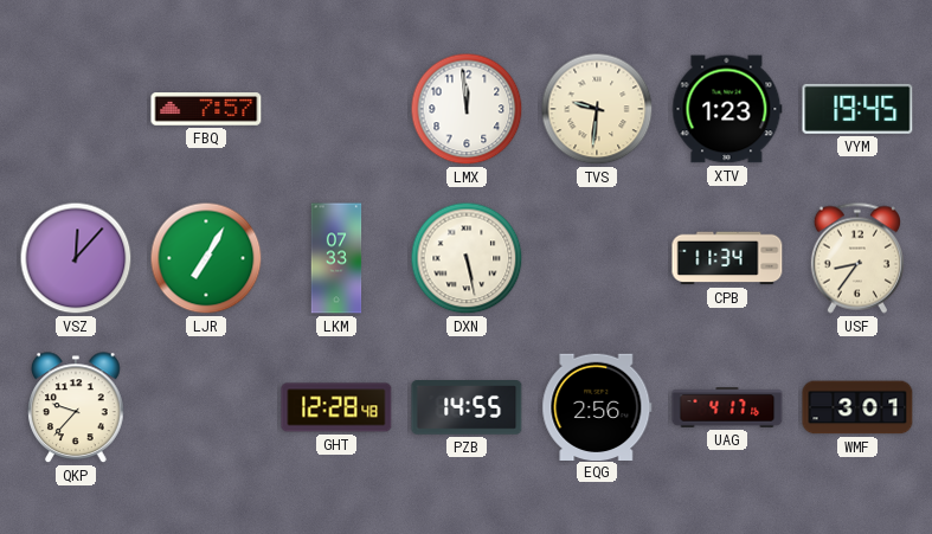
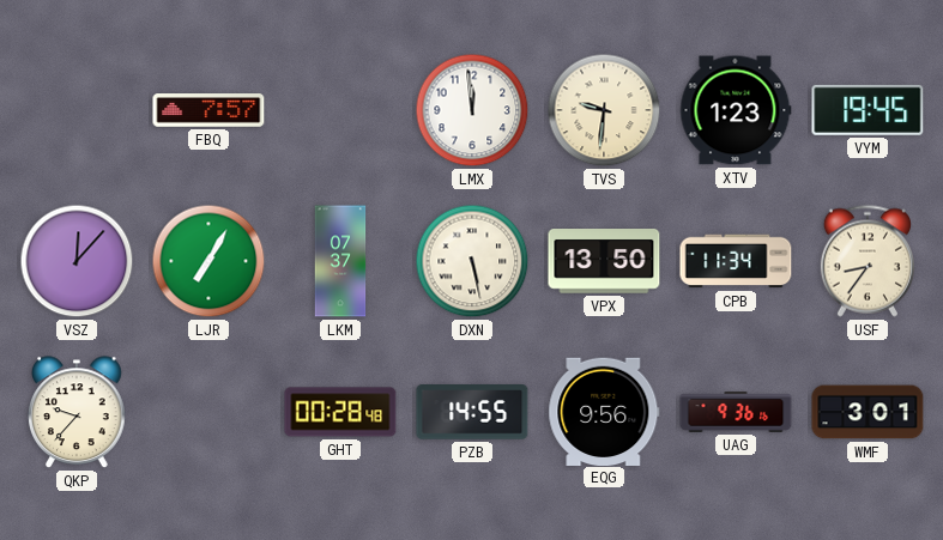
LKM: 07:33 -> 07:37 (340, 261)
VPX: none -> 13:50 (604, 262)
GHT: 12:28 -> 00:28 (340, 412)
EQG: 2:56 -> 9:56 (604, 411)
UAG: 4:17 -> 9:36 (736, 412)
